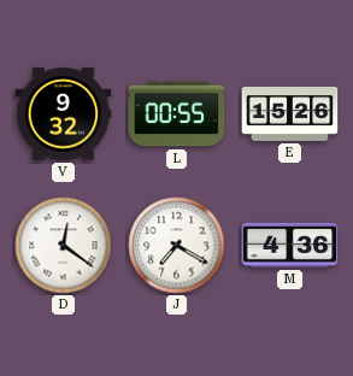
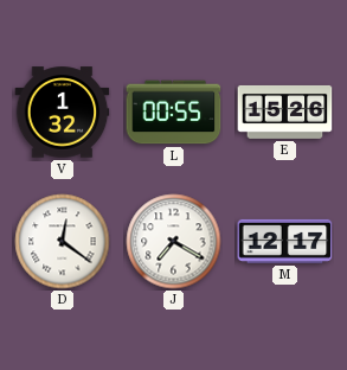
V: 9:32 -> 1:32 (63, 113)
M: 4:36 -> 12:17 (285, 241)
